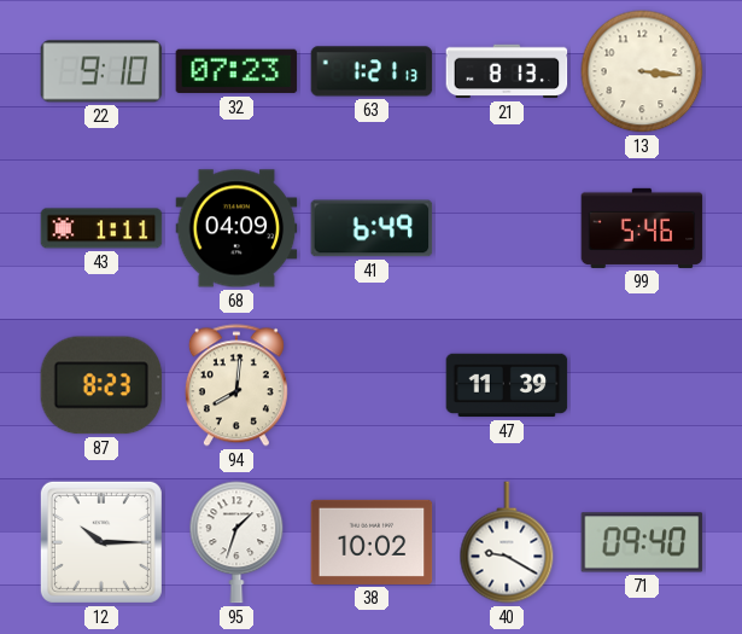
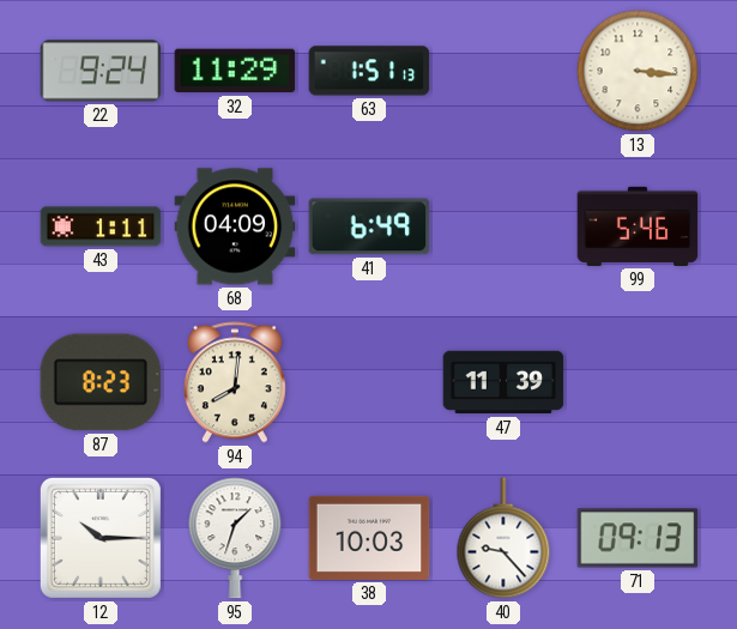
22: 9:10 -> 9:24 (101, 71)
32: 07:23 -> 11:29 (235, 71)
63: 1:21 -> 1:51 (369, 71)
21: 8:13 -> none (507, 71)
38: 10:02 -> 10:03 (369, 538)
40: 9:20 -> 9:23 (503, 538)
71: 09:40 -> 09:13 (638, 538)
